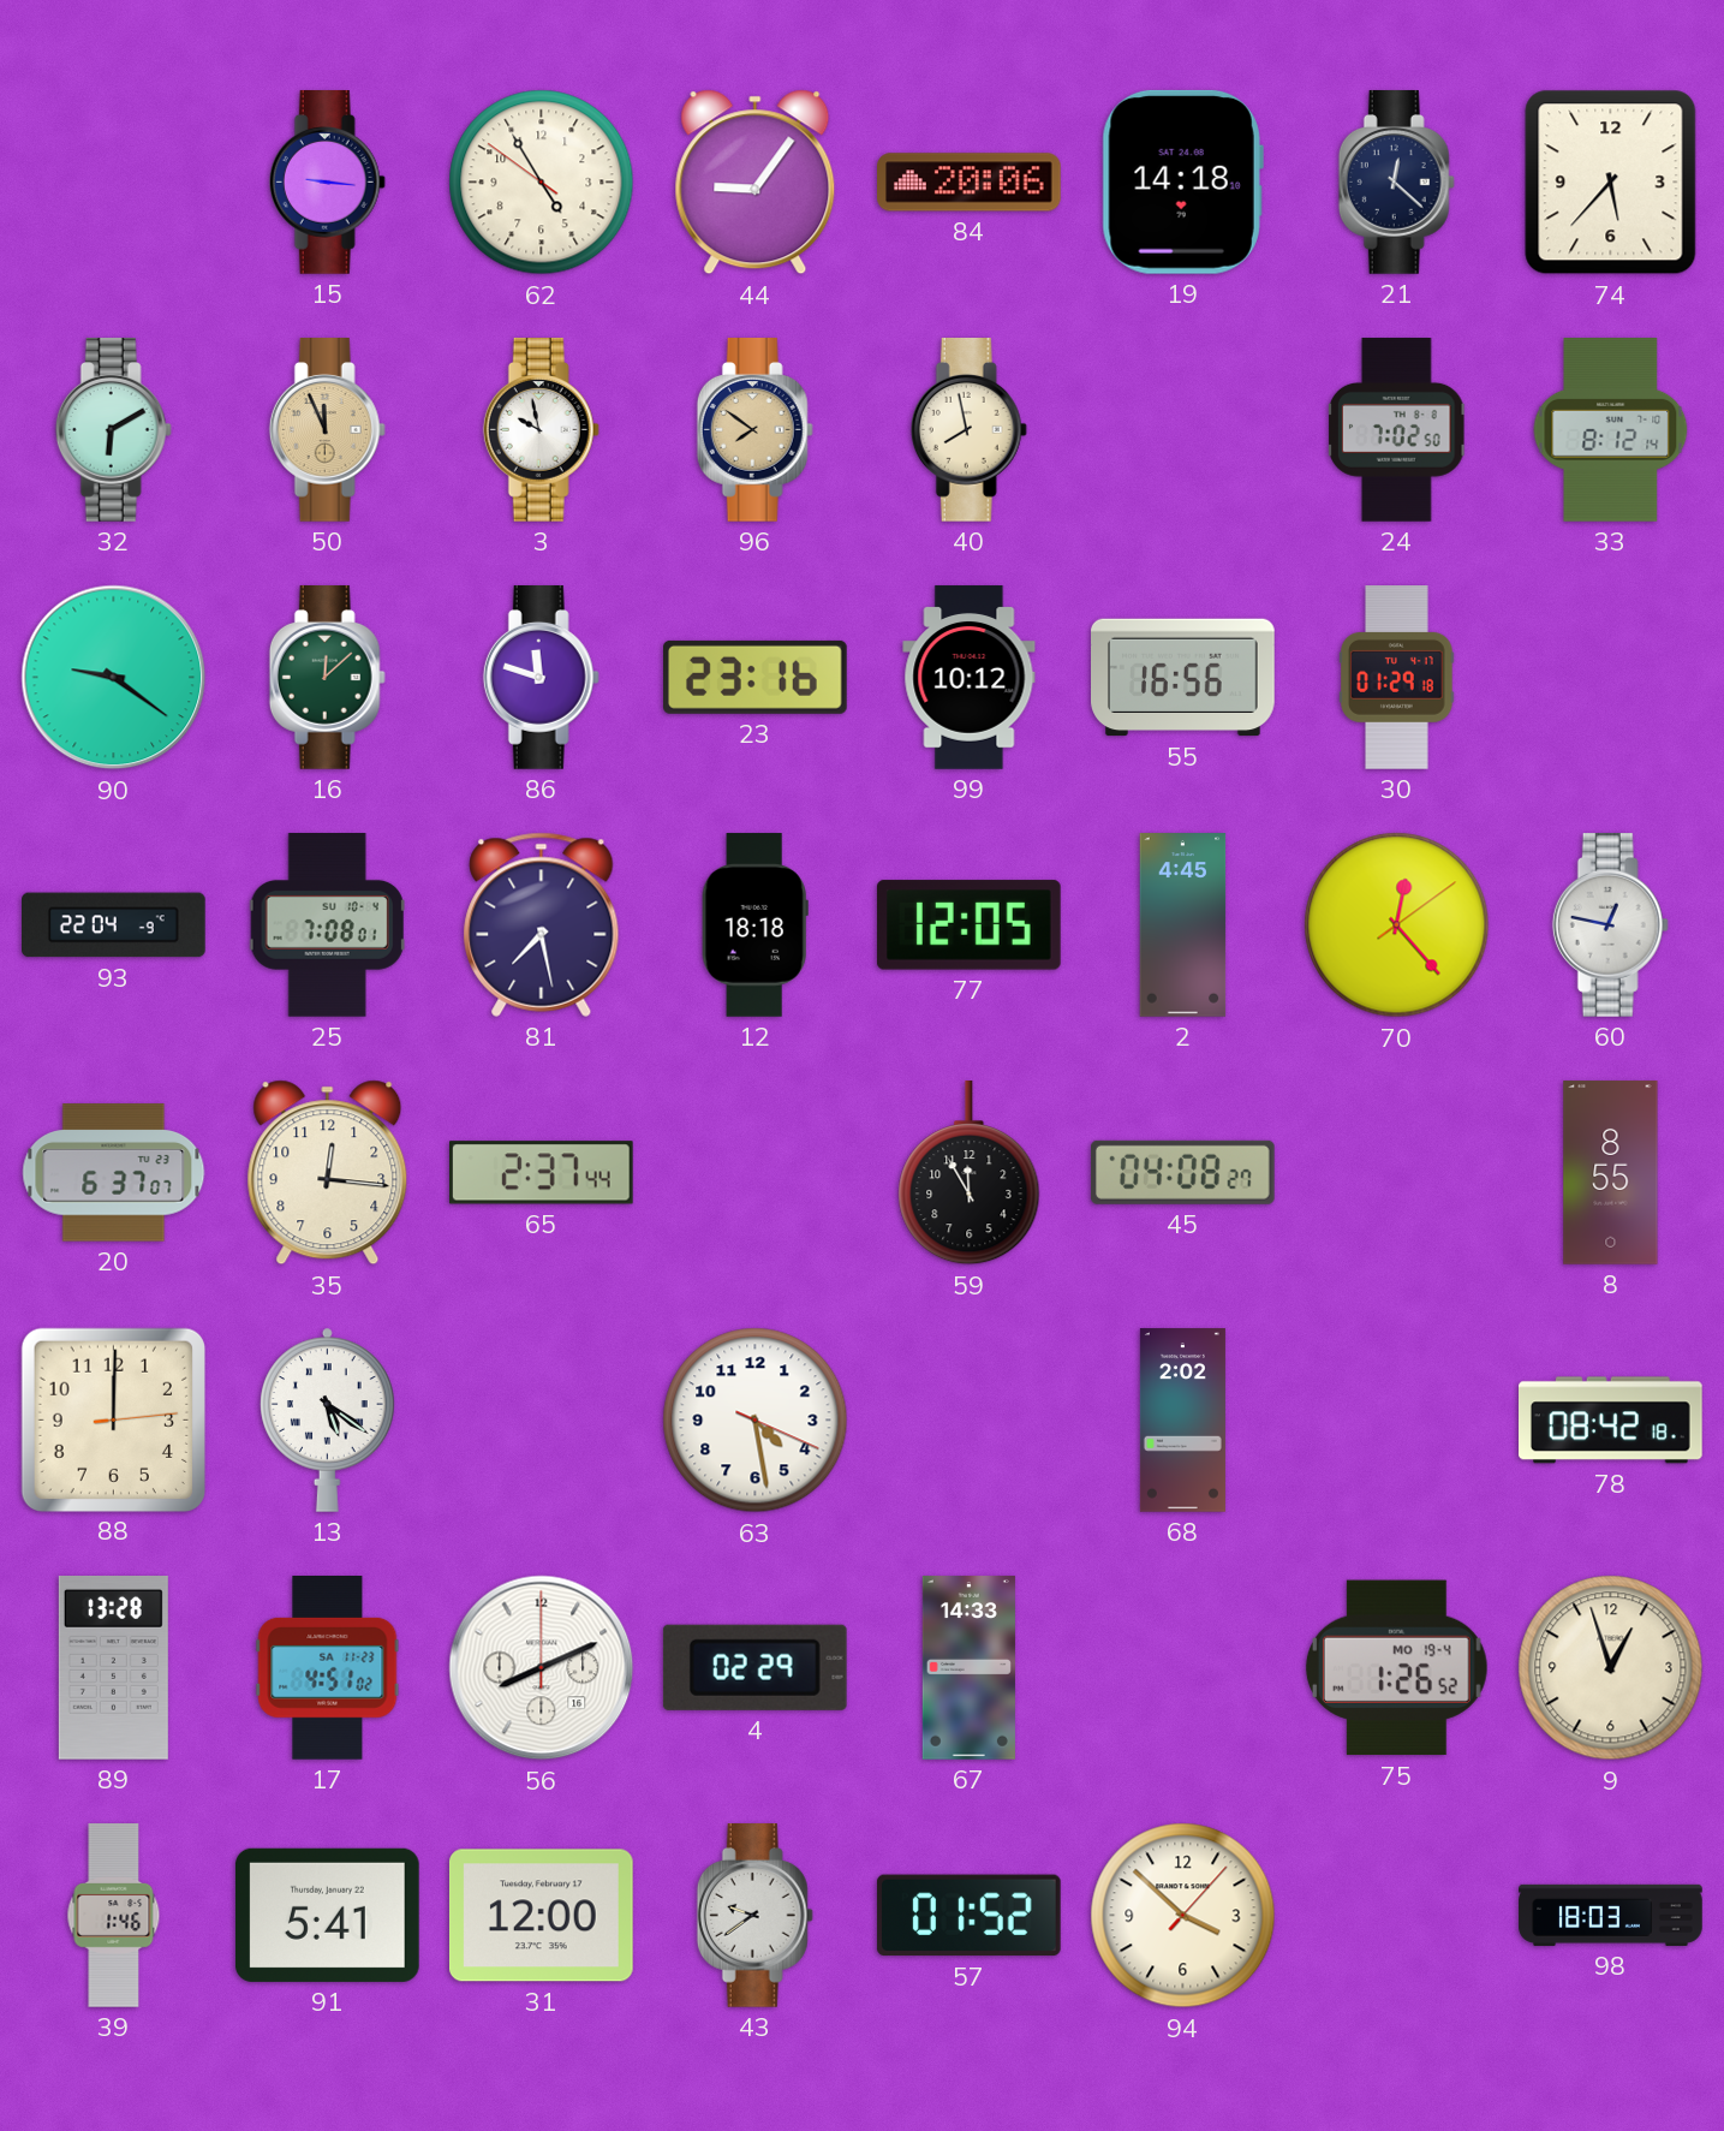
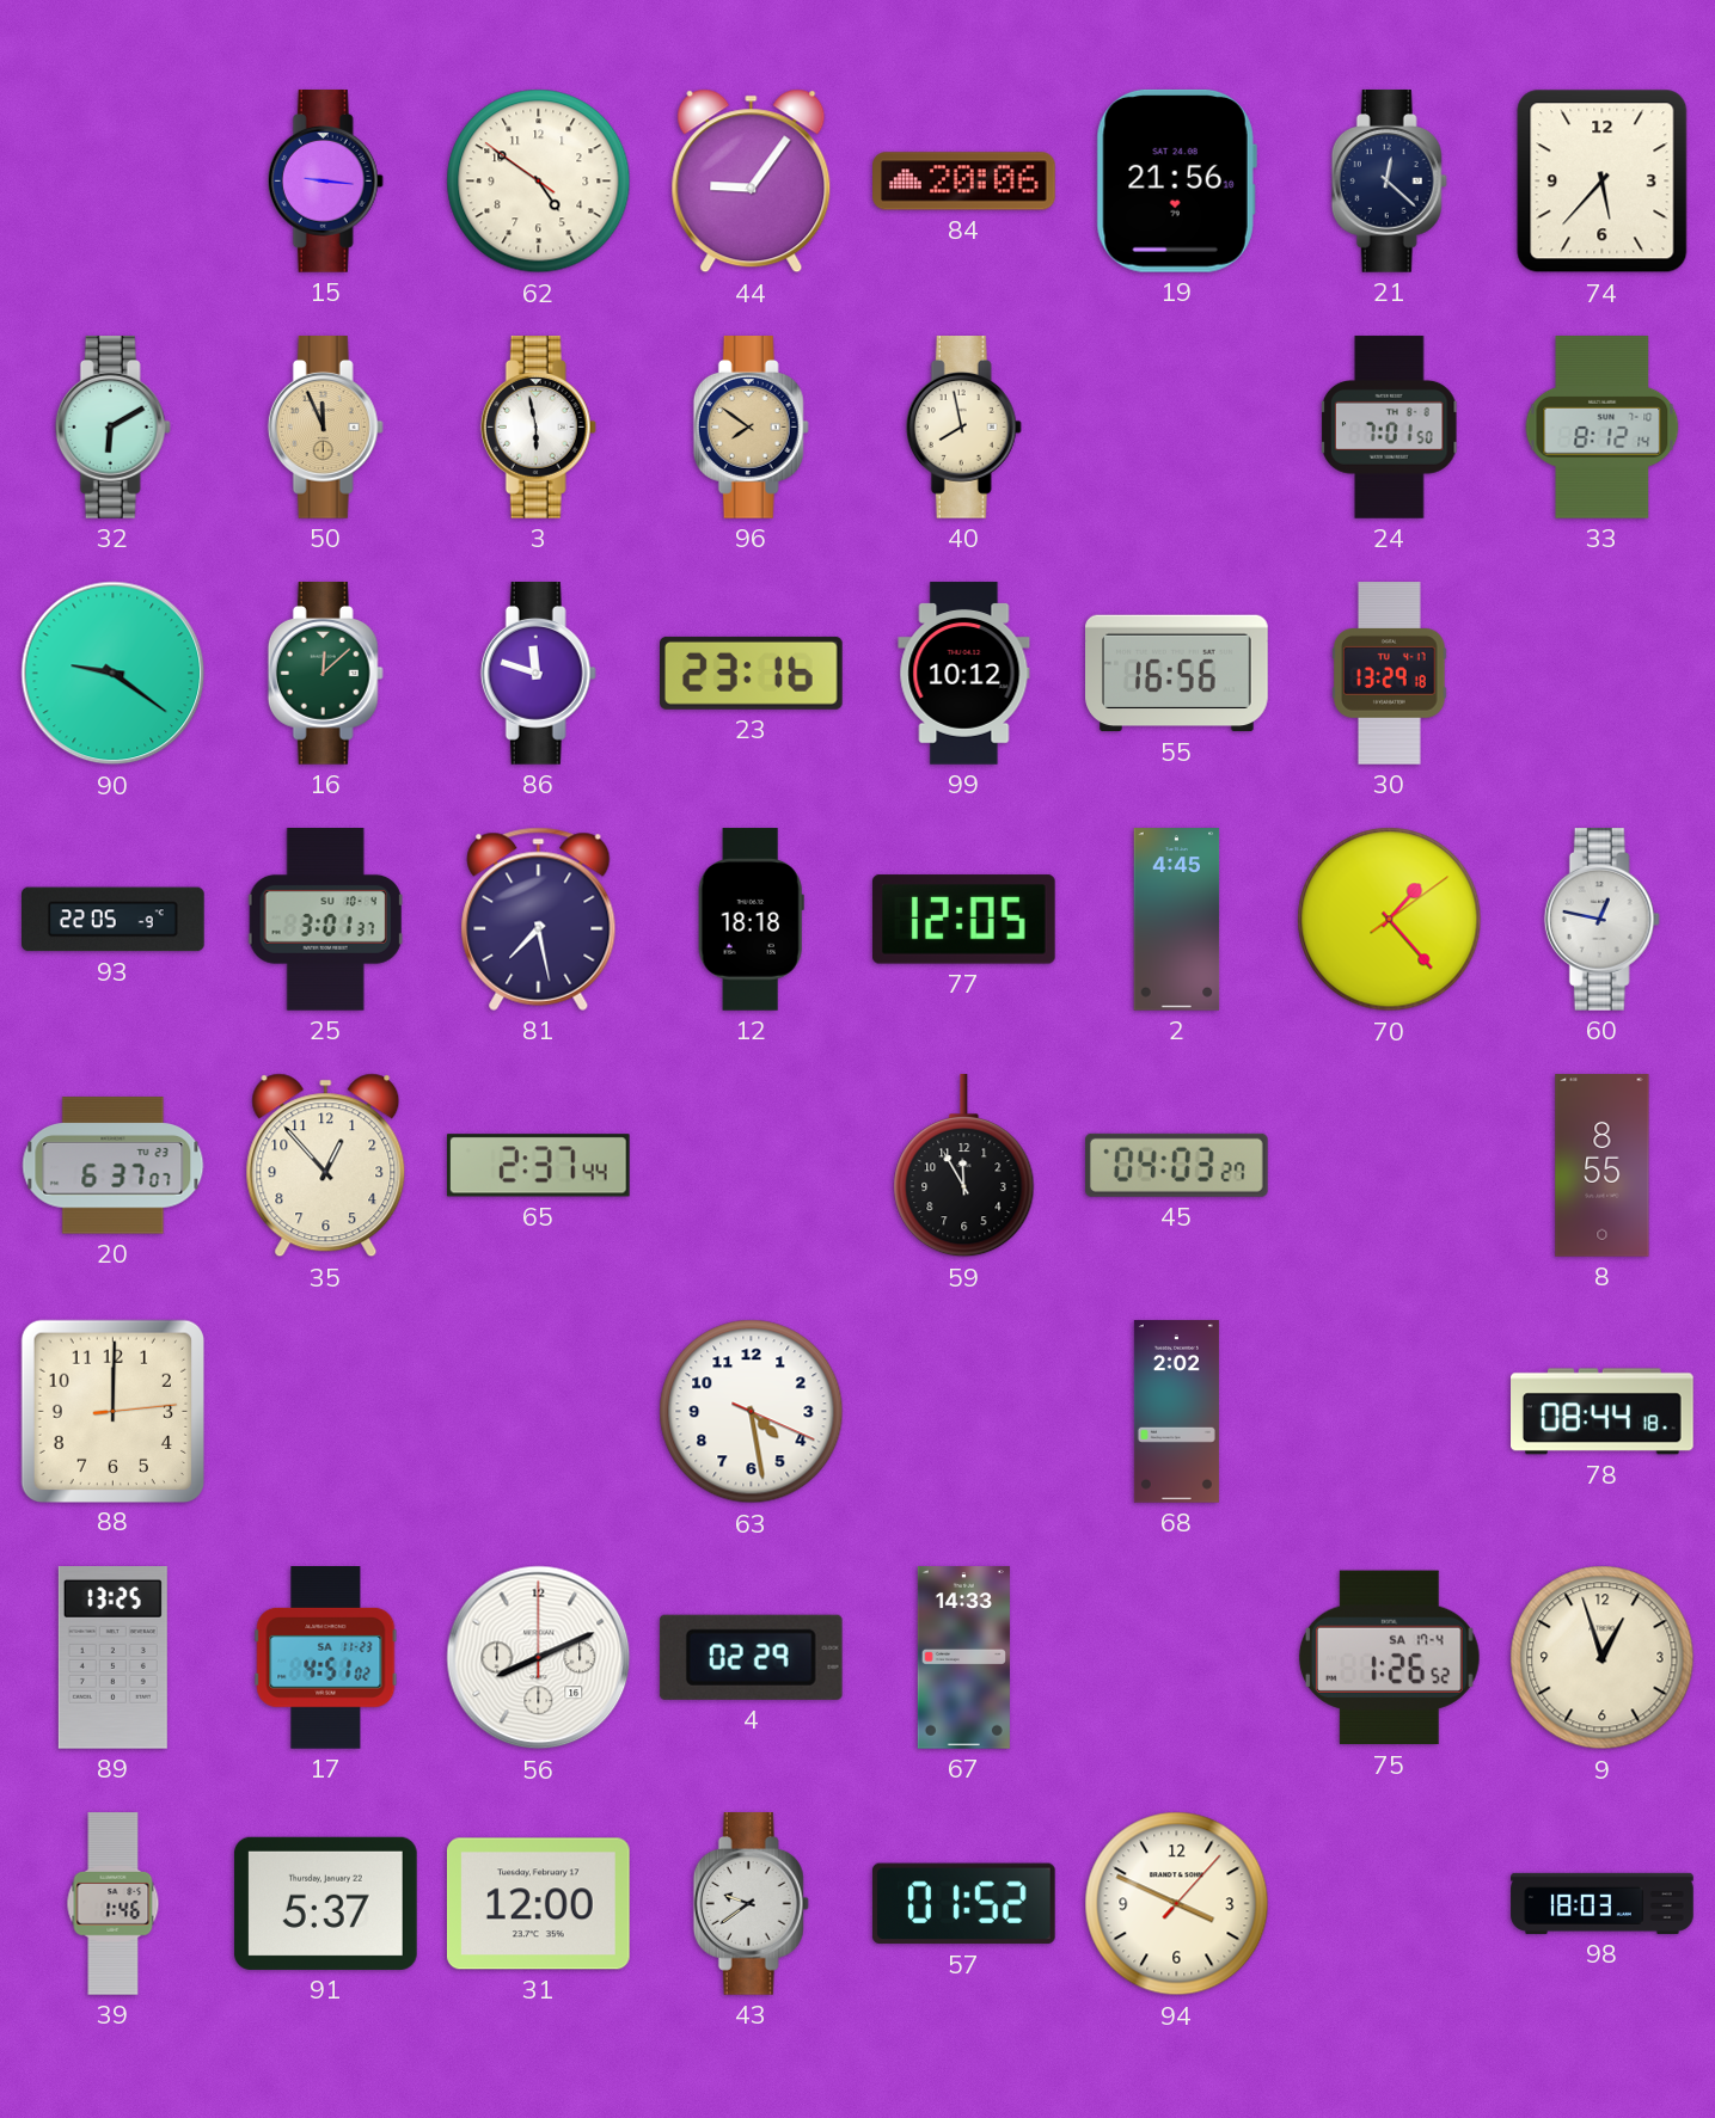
62: 4:54 -> 4:50 (539, 182)
19: 14:18 -> 21:56 (1176, 180)
3: 9:58 -> 5:58 (538, 428)
24: 7:02 -> 7:01 (1390, 428)
30: 01:29 -> 13:29 (1390, 674)
93: 22:04 -> 22:05 (114, 920)
25: 7:08 -> 3:01 (325, 920)
70: 12:23 -> 1:23 (1390, 920)
35: 12:16 -> 12:53 (326, 1166)
45: 04:08 -> 04:03 (1176, 1165)
13: 5:21 -> none (328, 1419)
78: 08:42 -> 08:44 (1603, 1412)
89: 13:28 -> 13:25 (112, 1658)
75 date: MO 19-4 -> SA 17-4 (1389, 1658)
91: 5:41 -> 5:37 (325, 1903)
94: 3:52 -> 3:49 (1177, 1904)
